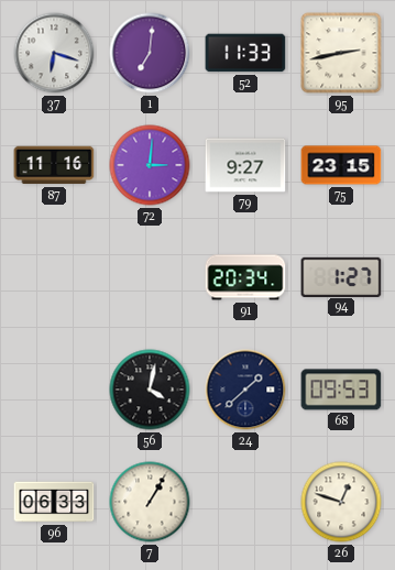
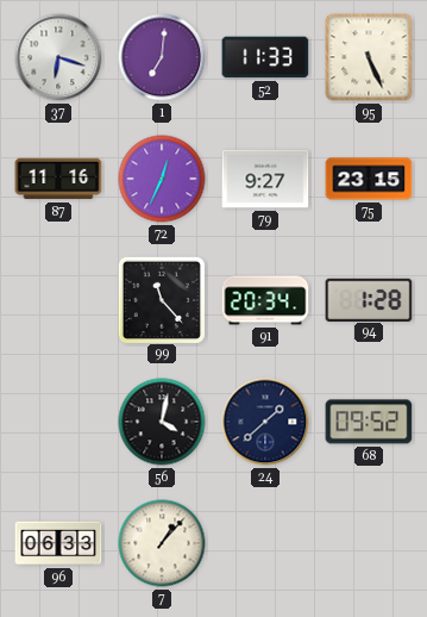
95: 2:43 -> 5:26 (369, 57)
72: 3:01 -> 12:34 (162, 179)
99: none -> 11:23 (161, 299)
94: 1:27 -> 1:28 (369, 299)
68: 09:53 -> 09:52 (369, 422)
7: 1:05 -> 1:07 (162, 543)
26: 12:48 -> none (341, 502)
